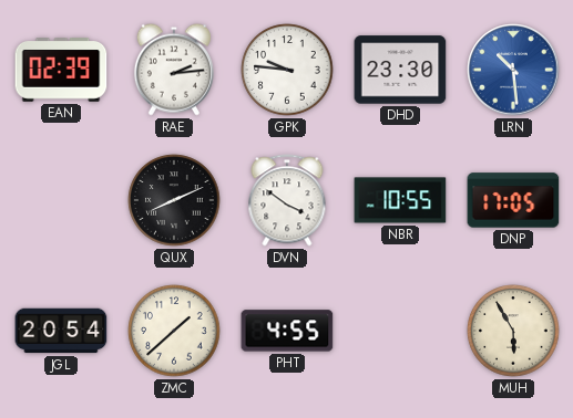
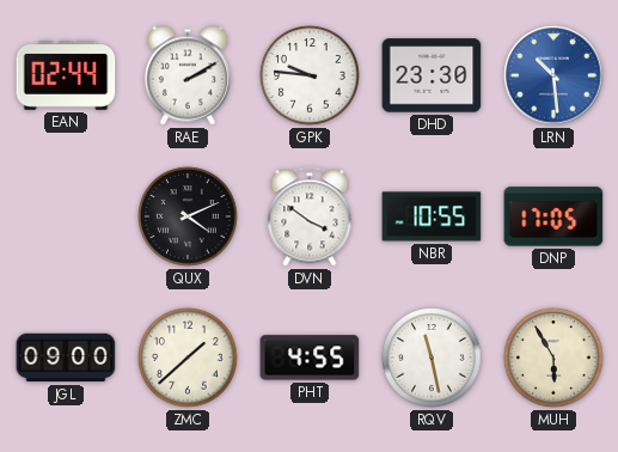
EAN: 02:39 -> 02:44 (66, 77)
RAE: 2:14 -> 2:10 (188, 75)
QUX: 8:11 -> 4:11 (188, 216)
JGL: 20:54 -> 09:00 (66, 358)
RQV: none -> 11:28 (432, 358)
